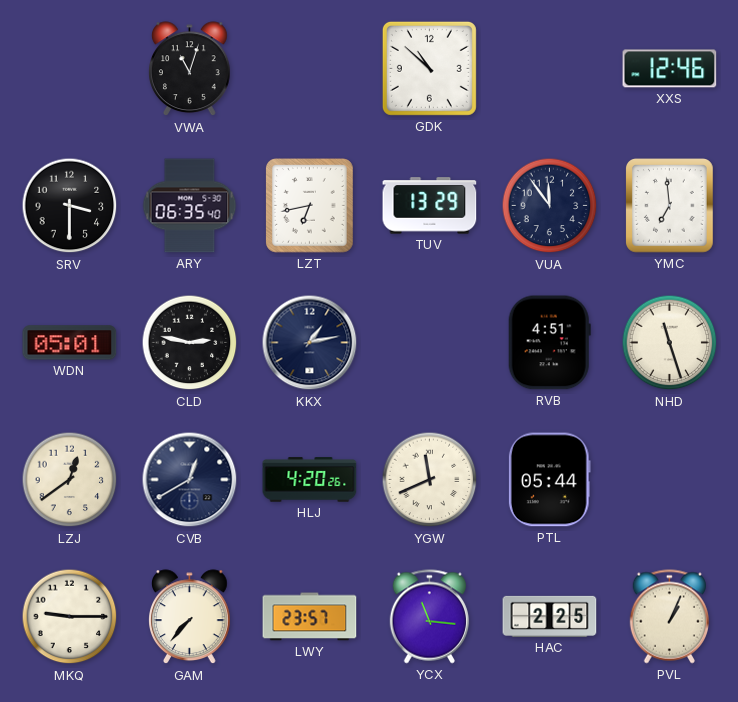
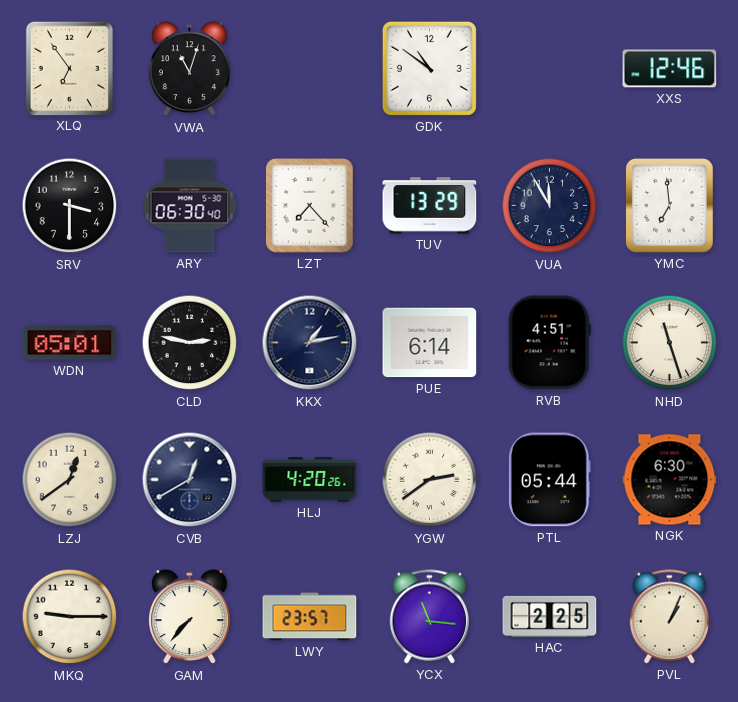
XLQ: none -> 6:54 (69, 68)
GDK: 10:52 -> 10:51 (429, 68)
ARY: 06:35 -> 06:30 (190, 206)
LZT: 6:43 -> 7:23 (310, 206)
VUA: 11:54 -> 11:55 (550, 206)
PUE: none -> 6:14 (430, 343)
YGW: 11:41 -> 2:39 (430, 480)
NGK: none -> 6:30 (670, 480)
